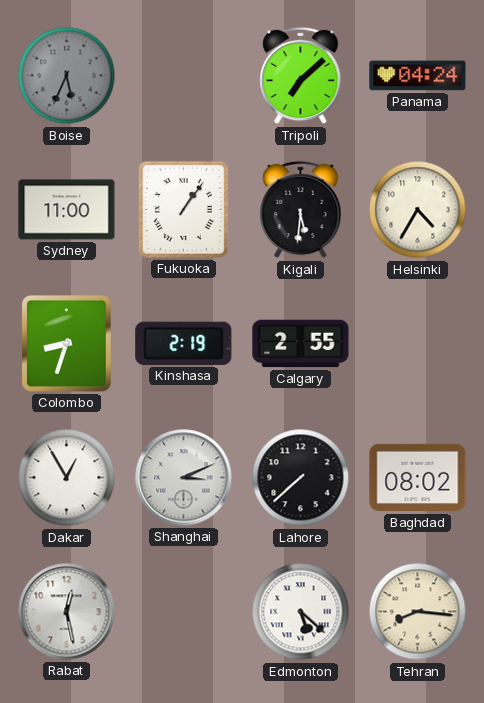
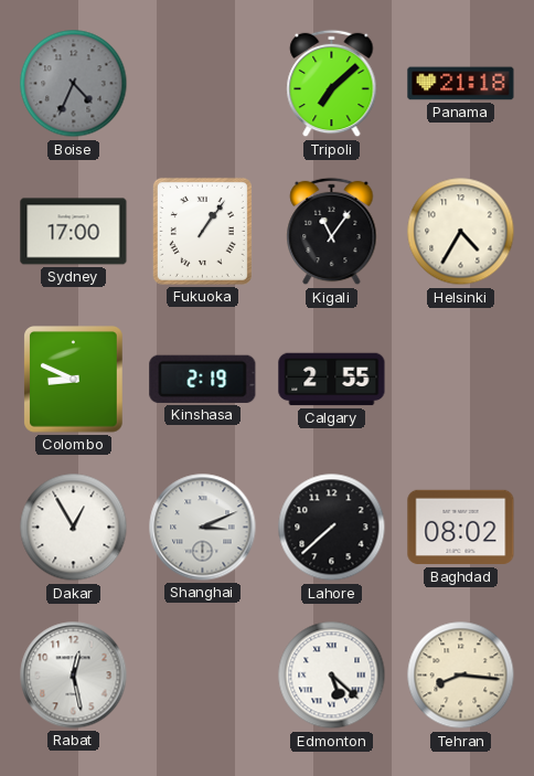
Boise: 5:34 -> 4:34 (74, 84)
Panama: 04:24 -> 21:18 (461, 84)
Sydney: 11:00 -> 17:00 (74, 232)
Kigali: 5:31 -> 11:06 (332, 232)
Colombo: 8:33 -> 8:49 (74, 380)
